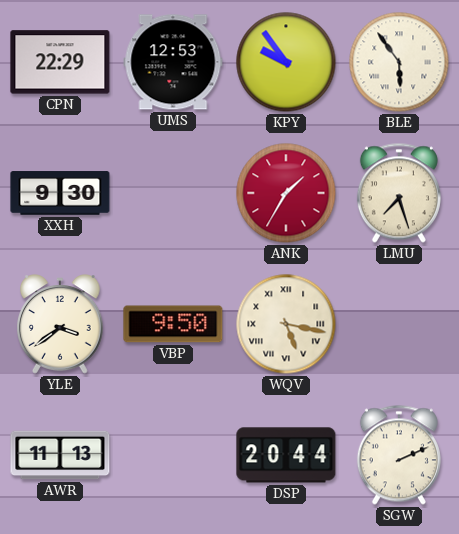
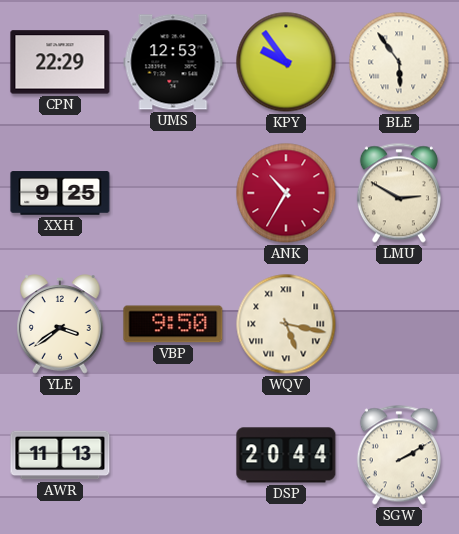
XXH: 9:30 -> 9:25 (60, 193)
ANK: 1:35 -> 10:35 (286, 193)
LMU: 7:27 -> 2:50 (399, 193)
SGW: 2:11 -> 2:10 (399, 455)
